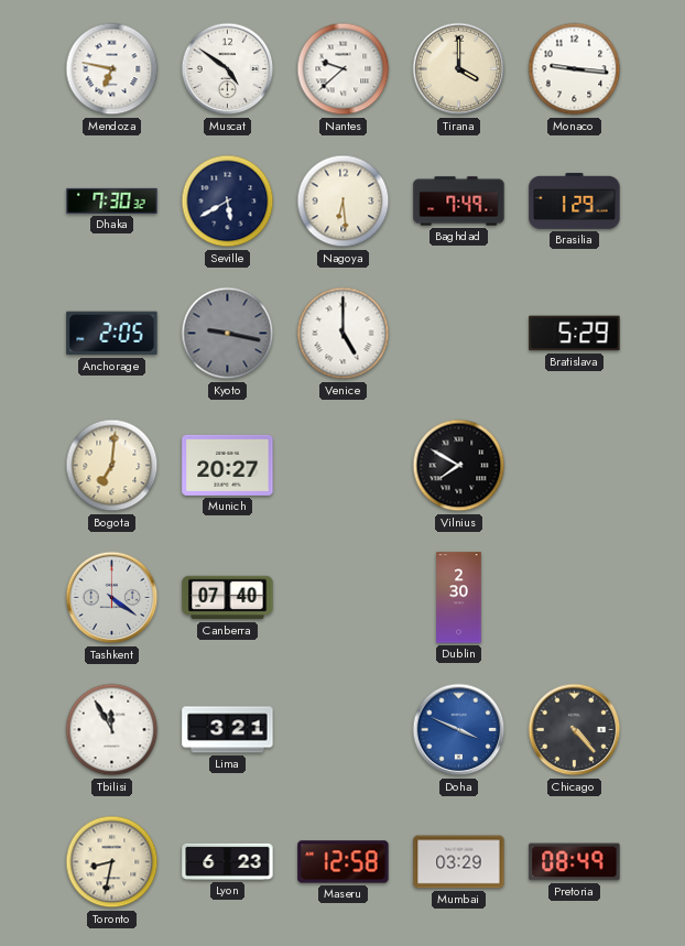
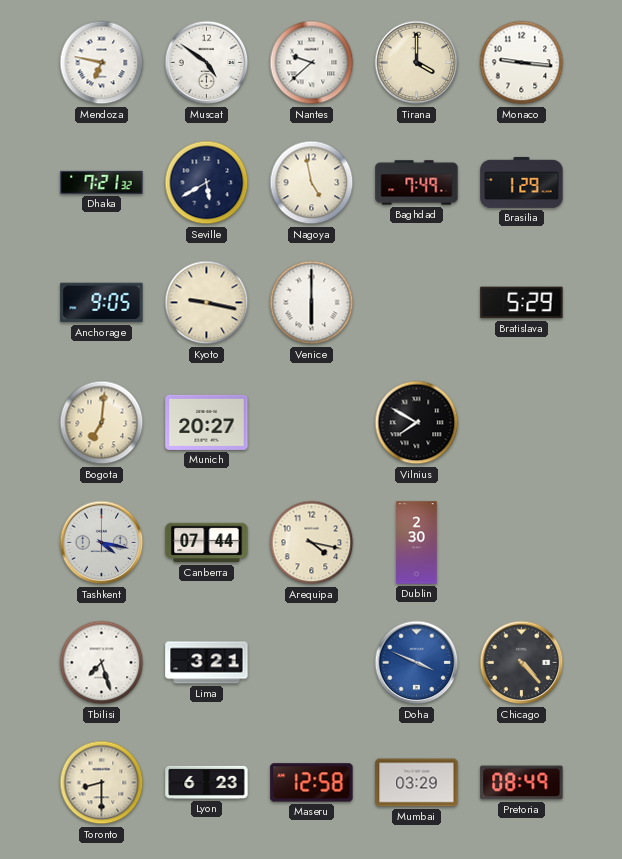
Dhaka: 7:30 -> 7:21 (102, 182)
Nagoya: 6:29 -> 4:58 (312, 183)
Anchorage: 2:05 -> 9:05 (102, 303)
Kyoto dial: grey -> cream (207, 303)
Venice: 5:00 -> 6:00 (312, 303)
Tashkent: 4:21 -> 4:17 (102, 543)
Canberra: 07:40 -> 07:44 (207, 543)
Arequipa: none -> 4:17 (312, 543)
Tbilisi: 11:55 -> 7:27 (102, 663)
Toronto: 8:32 -> 8:30 (102, 783)
